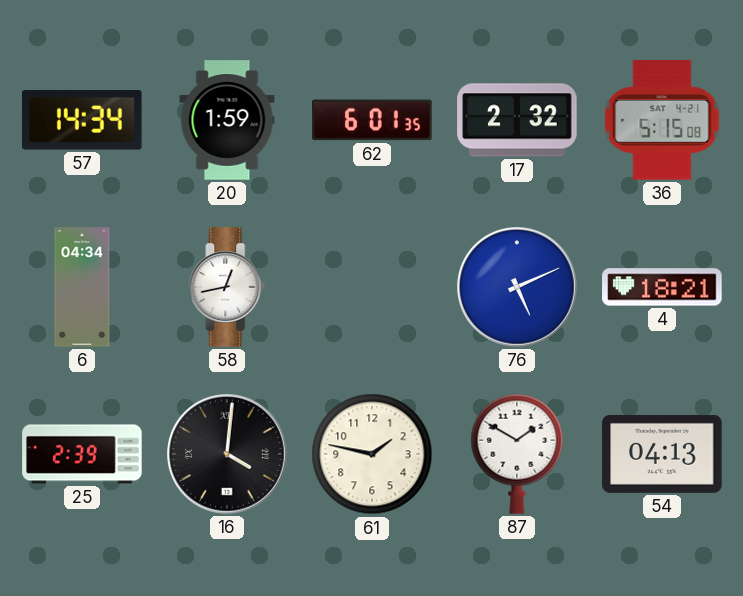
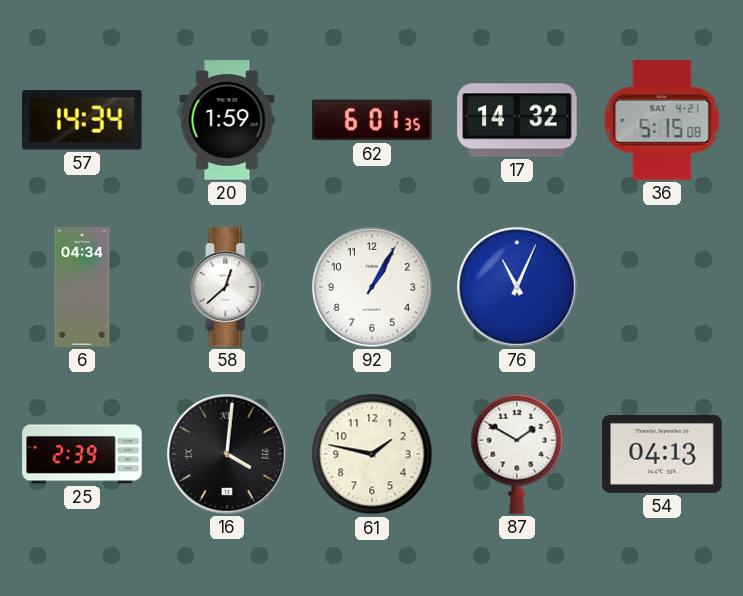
17: 2:32 -> 14:32 (517, 120)
58: 12:43 -> 12:38 (227, 287)
92: none -> 1:05 (373, 288)
76: 5:11 -> 11:04 (518, 288)
4: 18:21 -> none (662, 287)
